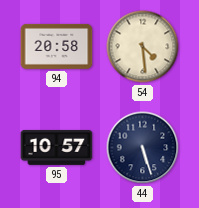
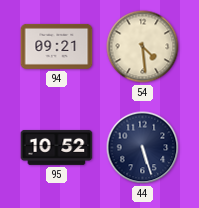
94: 20:58 -> 09:21 (57, 46)
95: 10:57 -> 10:52 (57, 147)
